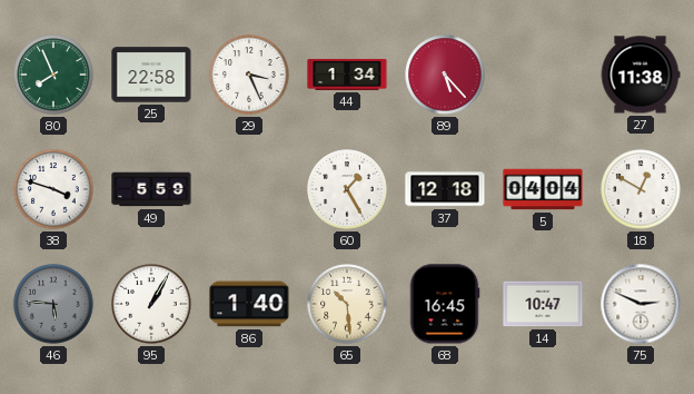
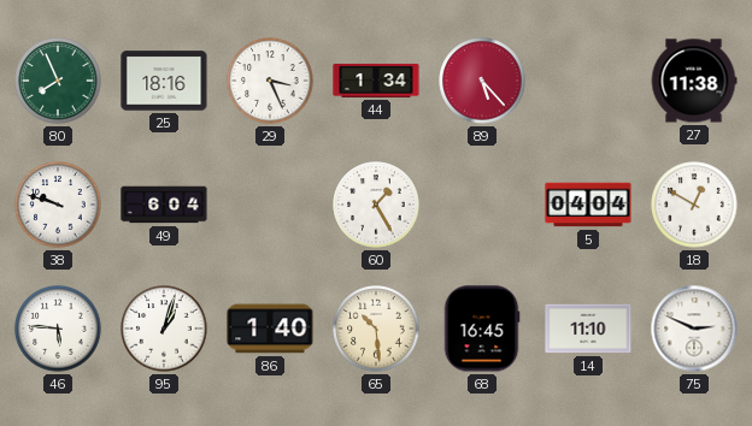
25: 22:58 -> 18:16 (164, 81)
38: 3:48 -> 9:48 (58, 205)
49: 5:59 -> 6:04 (164, 205)
37: 12:18 -> none (445, 189)
46 dial: grey -> white (58, 329)
95: 1:05 -> 1:03 (164, 329)
14: 10:47 -> 11:10 (588, 329)
